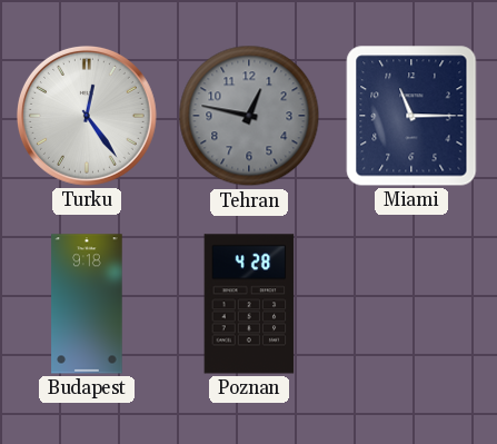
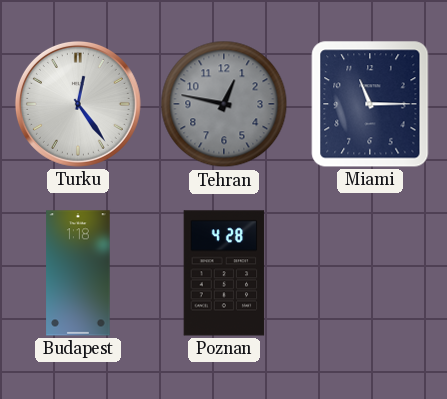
Budapest: 9:18 -> 1:18 (78, 273)
